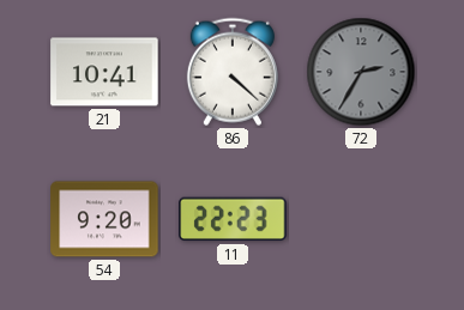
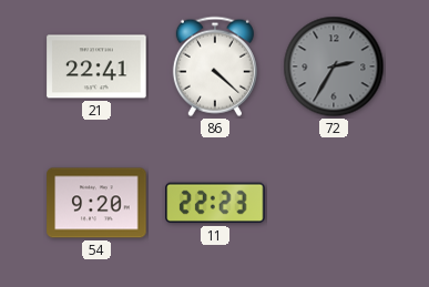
21: 10:41 -> 22:41 (96, 66)
